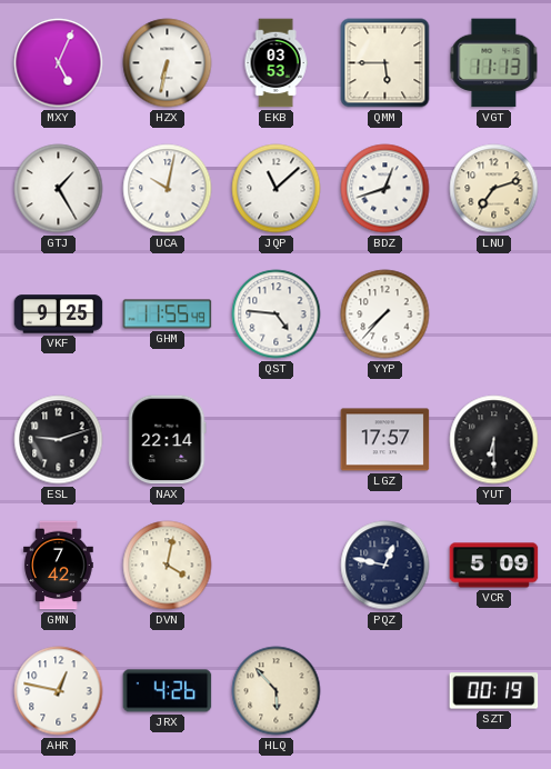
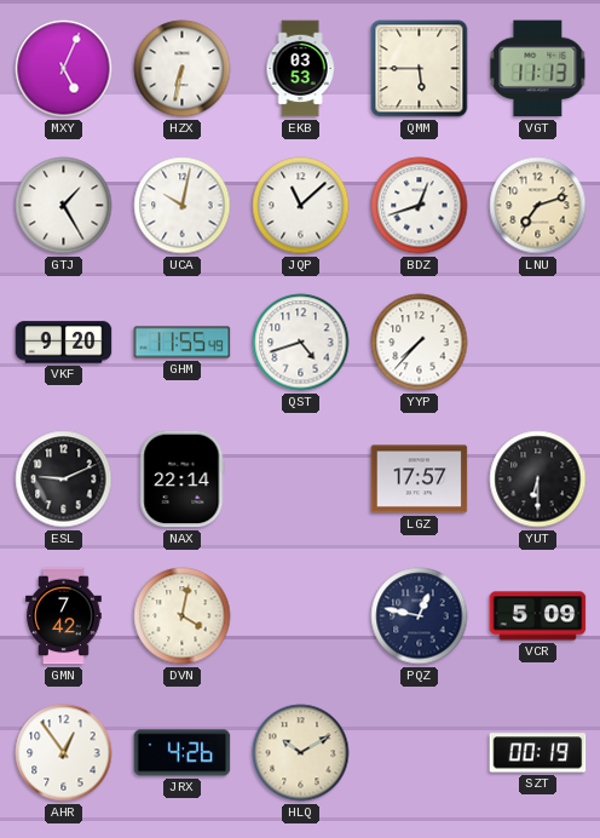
VKF: 9:25 -> 9:20 (64, 343)
QST: 4:46 -> 4:42 (301, 343)
ESL: 9:12 -> 9:11 (64, 480)
AHR: 12:47 -> 12:54 (64, 753)
HLQ: 5:53 -> 10:10 (301, 753)
